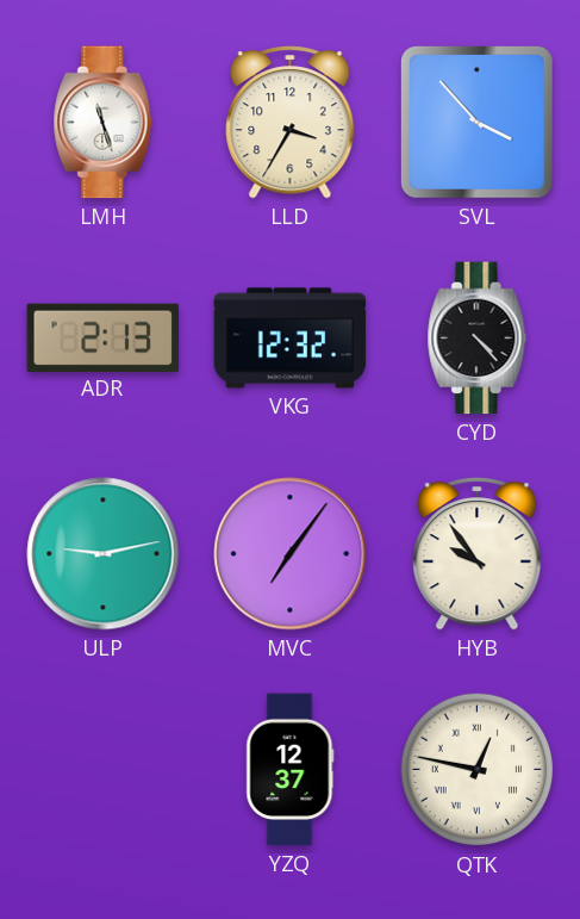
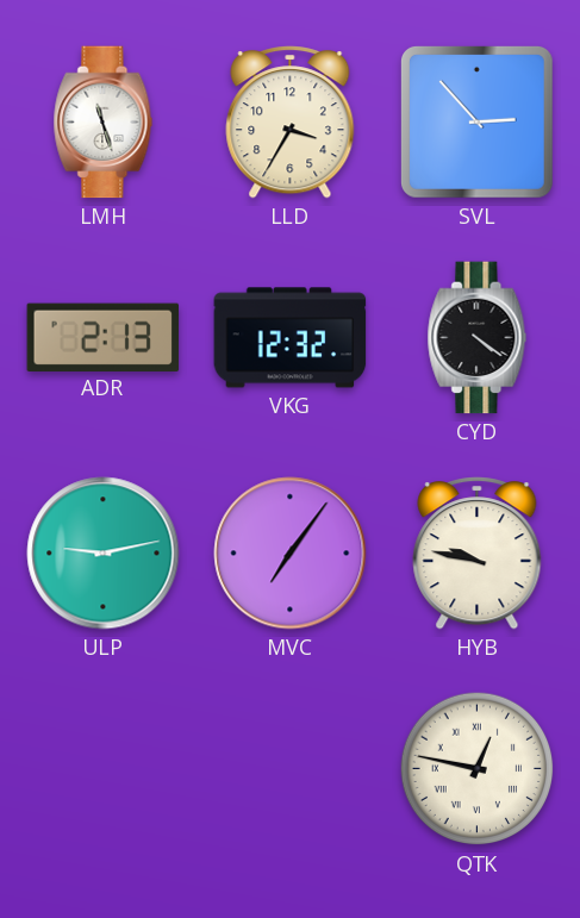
SVL: 3:53 -> 2:53 (476, 121)
CYD: 4:23 -> 4:21 (478, 338)
HYB: 9:54 -> 9:47 (478, 554)
YZQ: 12:37 -> none (291, 770)
